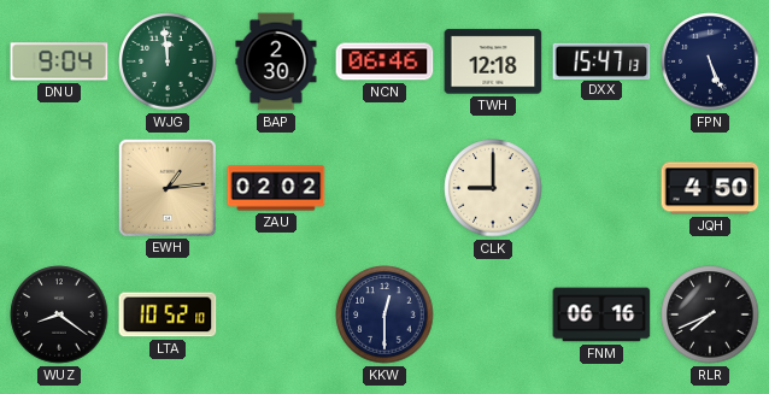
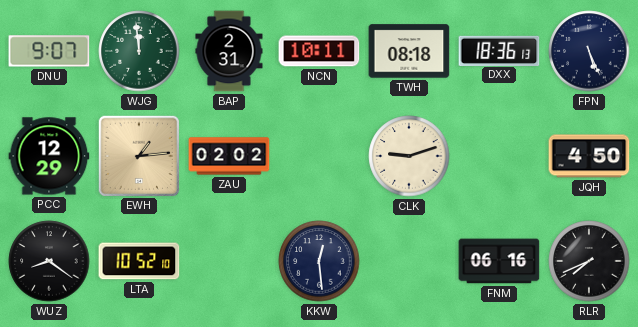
DNU: 9:04 -> 9:07 (49, 51)
BAP: 2:30 -> 2:31 (229, 51)
NCN: 06:46 -> 10:11 (319, 51)
TWH: 12:18 -> 08:18 (409, 51)
DXX: 15:47 -> 18:36 (499, 50)
PCC: none -> 12:29 (49, 156)
CLK: 9:00 -> 9:12 (409, 156)
KKW: 12:30 -> 12:29 (319, 261)
